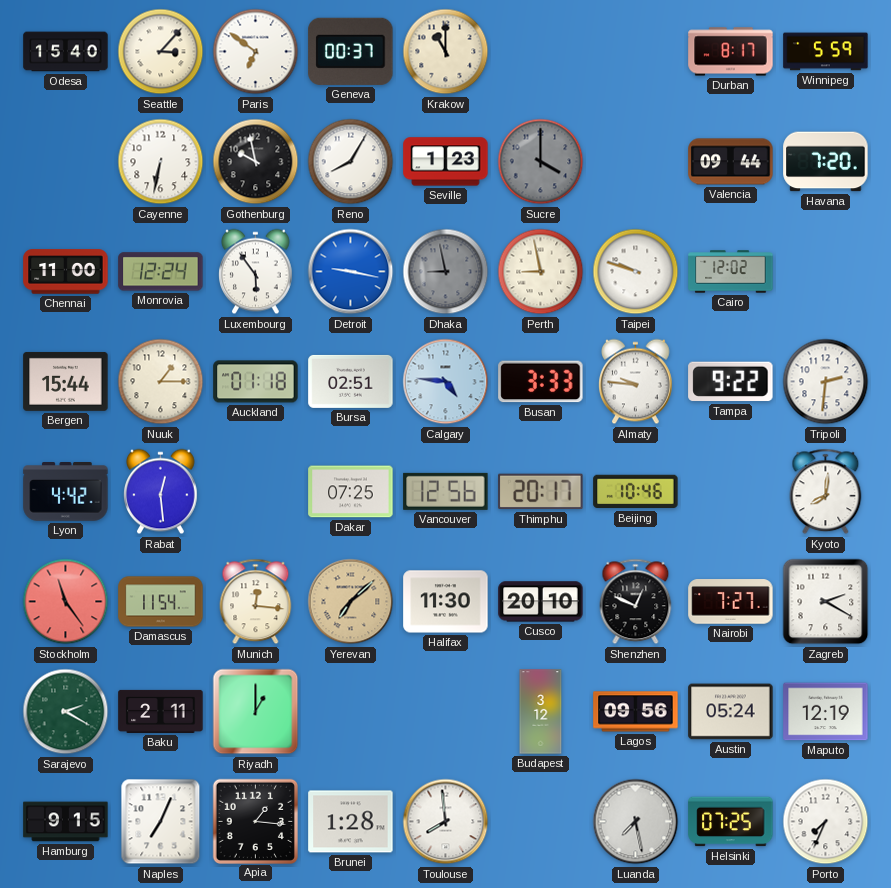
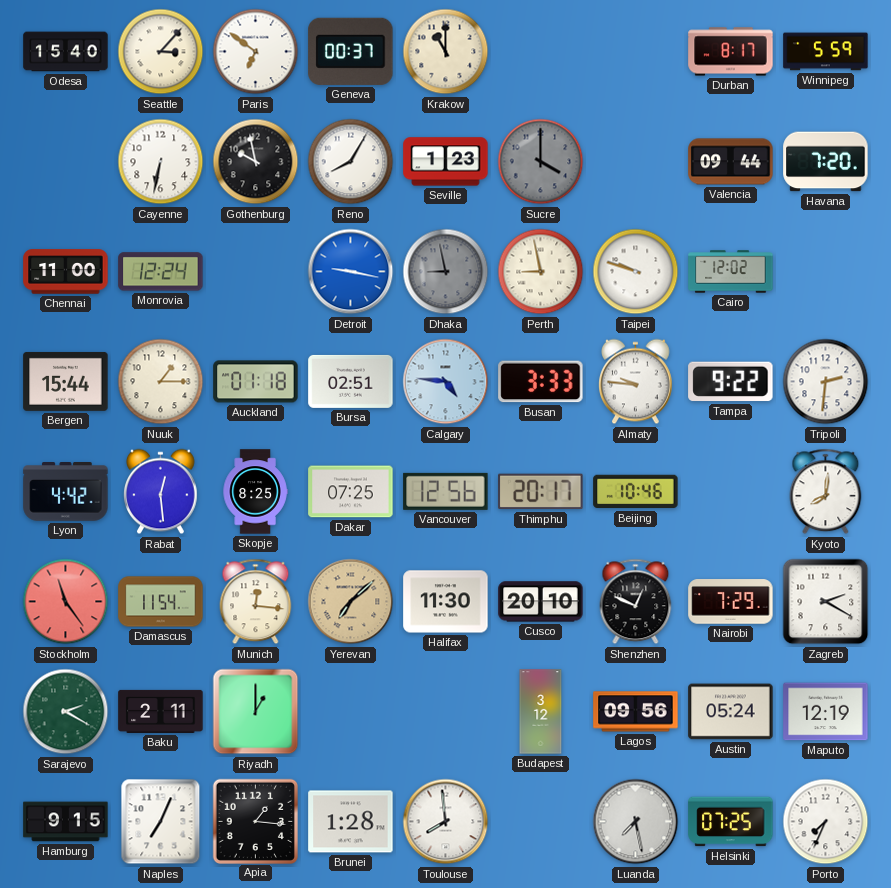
Luxembourg: 5:54 -> none (256, 272)
Skopje: none -> 8:25 (255, 492)
Nairobi: 7:27 -> 7:29 (731, 602)
